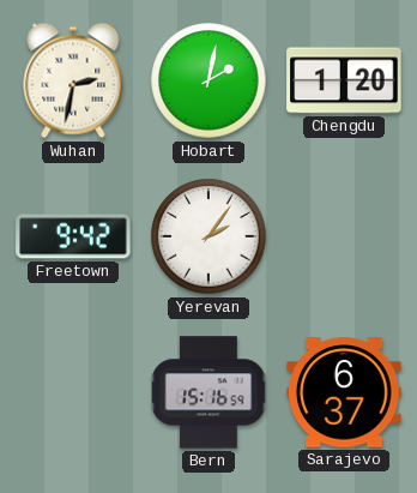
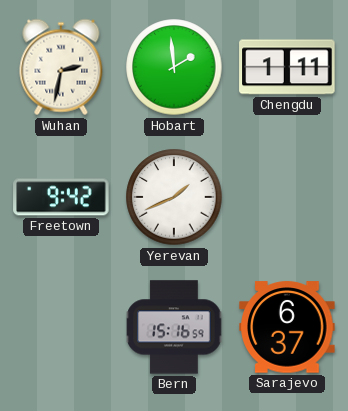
Hobart: 2:02 -> 1:59 (174, 67)
Chengdu: 1:20 -> 1:11 (287, 67)
Yerevan: 2:06 -> 1:41 (174, 197)
